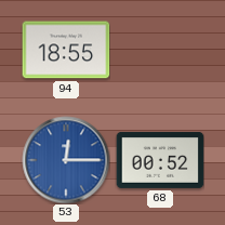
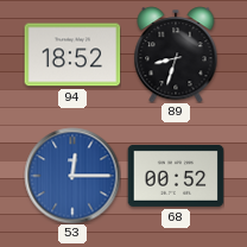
94: 18:55 -> 18:52 (72, 55)
89: none -> 8:33 (176, 55)
